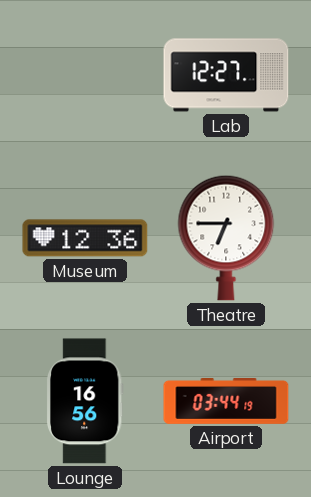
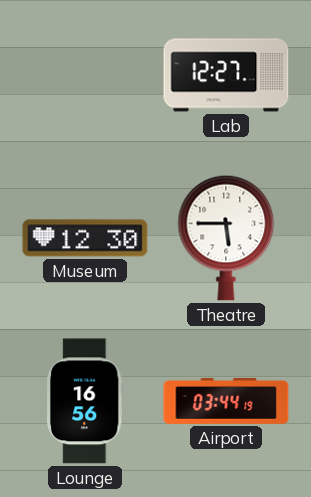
Museum: 12:36 -> 12:30 (85, 238)
Theatre: 6:45 -> 5:45 (226, 238)
